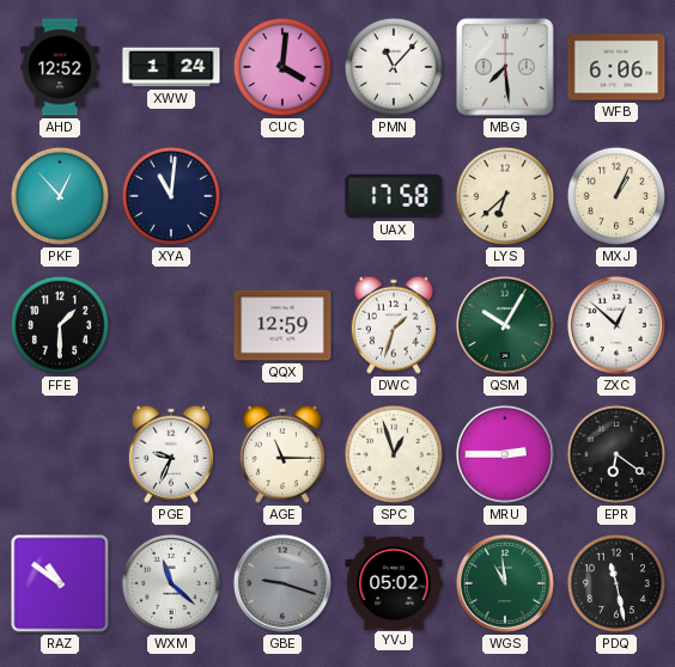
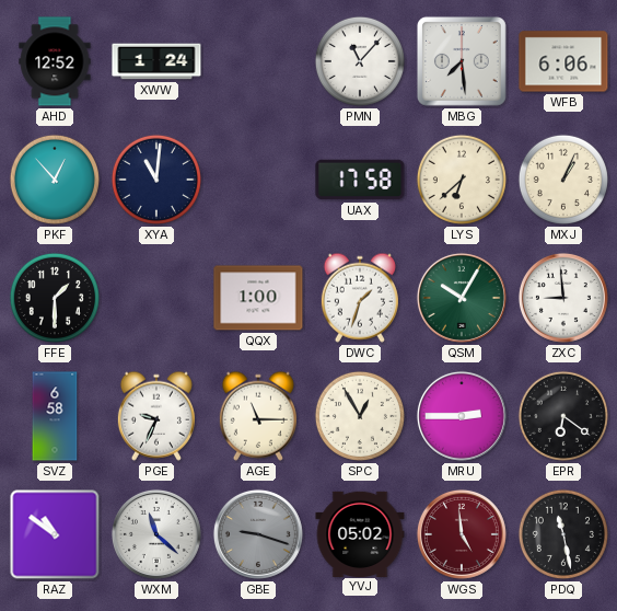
CUC: 4:01 -> none (282, 67)
QQX: 12:59 -> 1:00 (258, 298)
ZXC: 12:52 -> 8:59 (563, 298)
SVZ: none -> 6:58 (55, 416)
SPC: 12:57 -> 12:55 (360, 416)
WGS: 10:59 -> 4:59 (462, 534)
WGS dial: green -> burgundy (462, 534)
